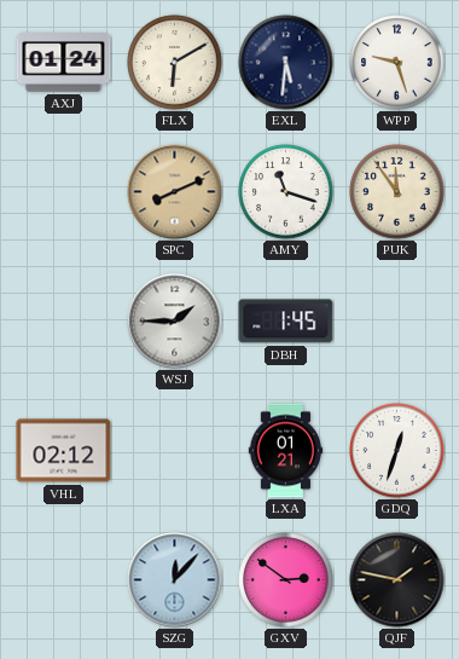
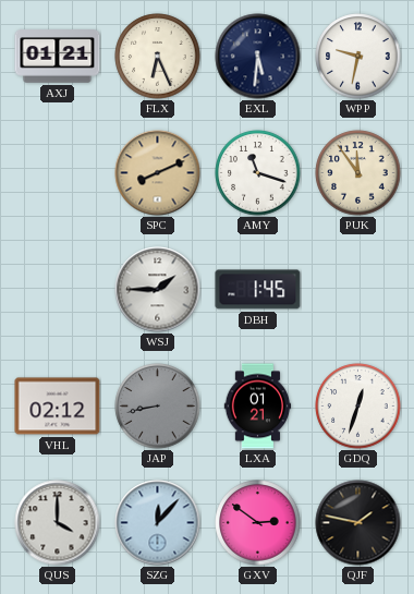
AXJ: 01:24 -> 01:21 (58, 57)
FLX: 6:10 -> 6:26 (158, 57)
WPP: 9:27 -> 9:32 (358, 57)
JAP: none -> 8:43 (158, 407)
QUS: none -> 4:00 (58, 523)
